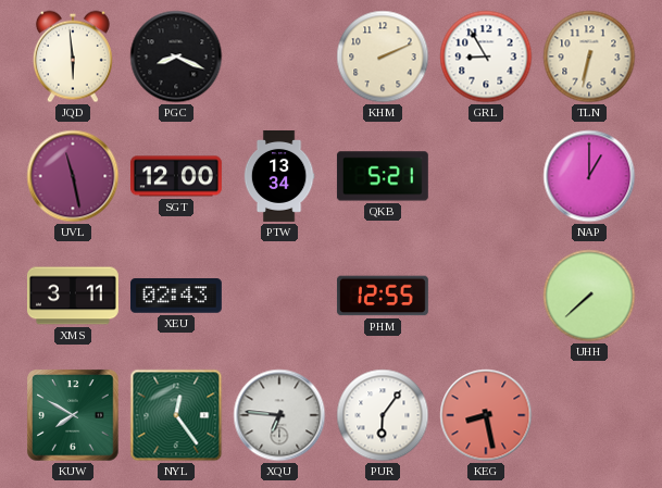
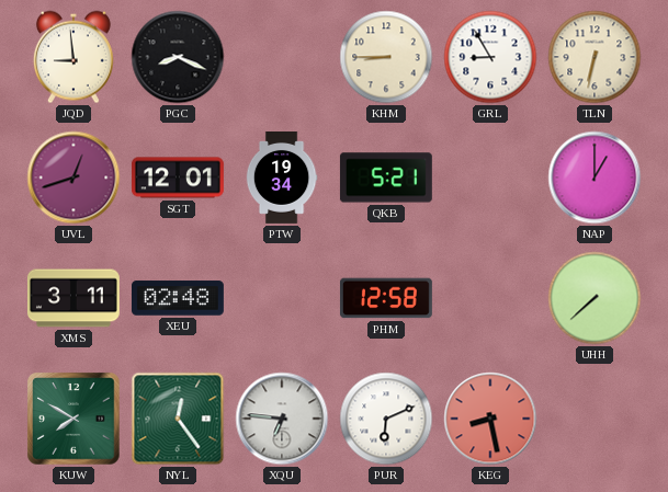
JQD: 5:59 -> 8:59 (73, 57)
KHM: 2:11 -> 8:45 (386, 57)
UVL: 11:28 -> 12:42 (73, 178)
SGT: 12:00 -> 12:01 (178, 178)
PTW: 13:34 -> 19:34 (282, 179)
XEU: 02:43 -> 02:48 (178, 298)
PHM: 12:55 -> 12:58 (386, 298)
PUR: 6:06 -> 6:11 (386, 419)
